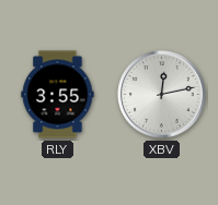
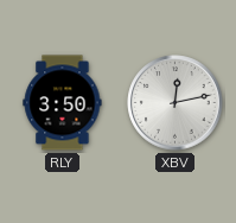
RLY: 3:55 -> 3:50 (63, 103)
